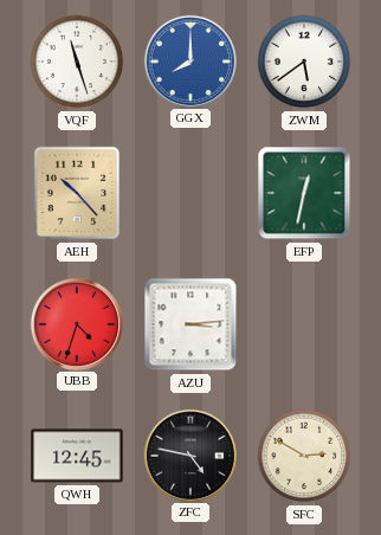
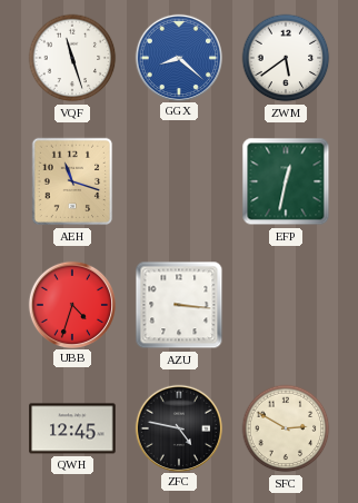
GGX: 8:00 -> 8:22 (178, 57)
AEH: 10:23 -> 11:18 (72, 181)
AZU: 3:14 -> 3:16 (179, 305)
